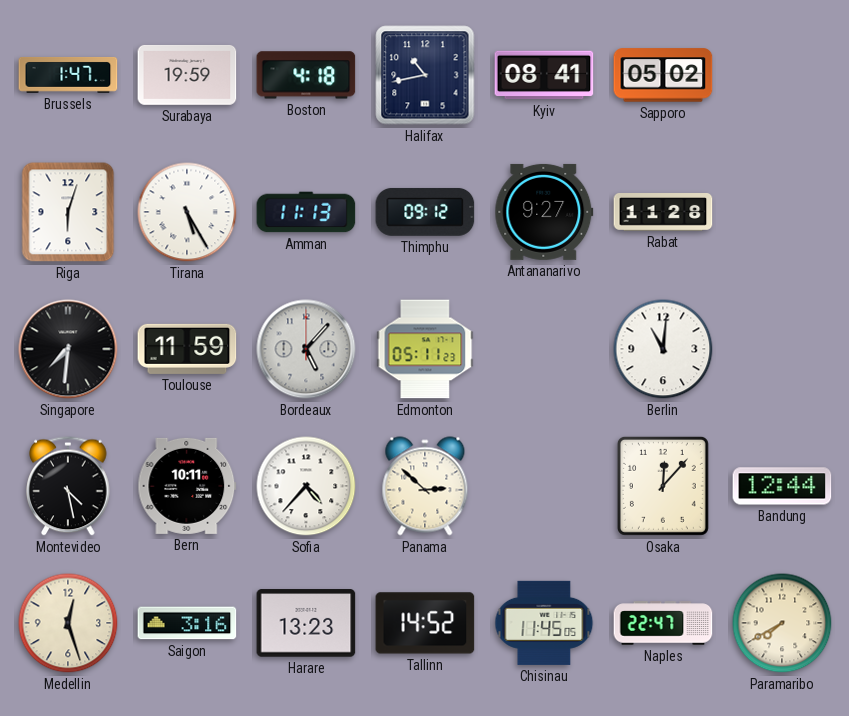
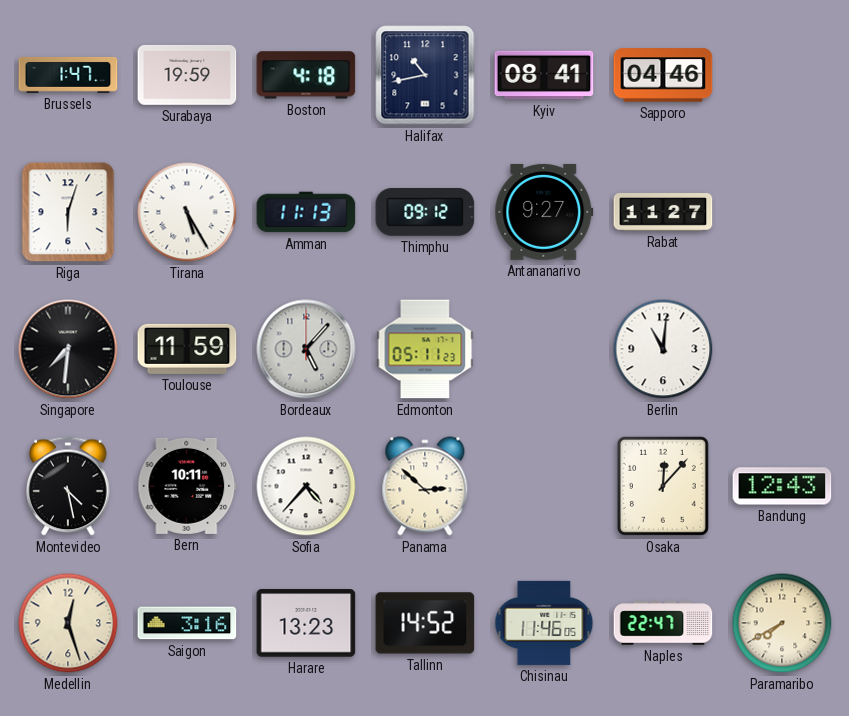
Sapporo: 05:02 -> 04:46 (663, 75)
Rabat: 11:28 -> 11:27 (663, 213)
Bandung: 12:44 -> 12:43 (782, 486)
Chisinau: 11:45 -> 11:46 (544, 623)
